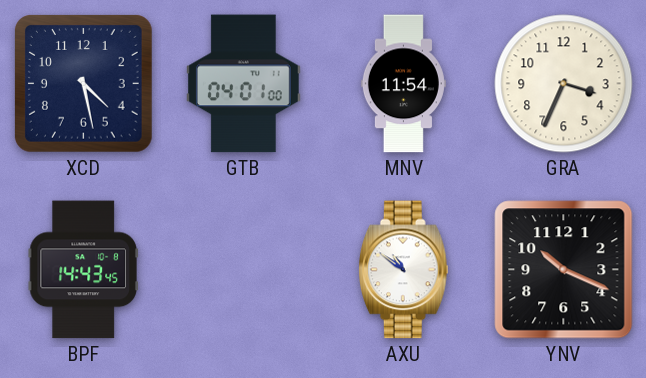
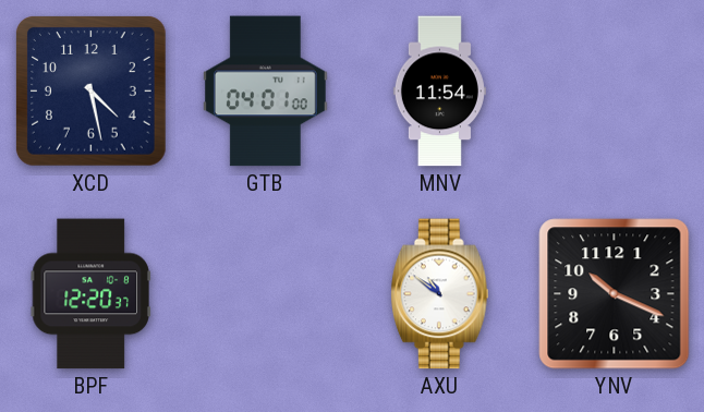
GRA: 3:34 -> none (564, 84)
BPF: 14:43 -> 12:20 (90, 294)
